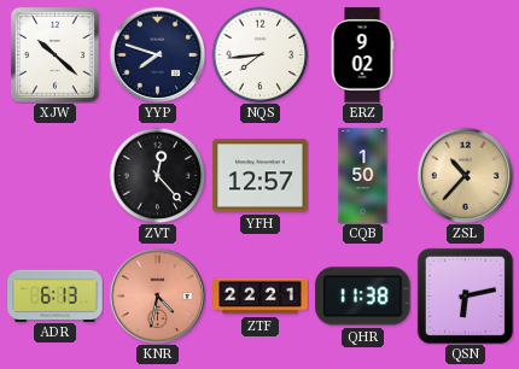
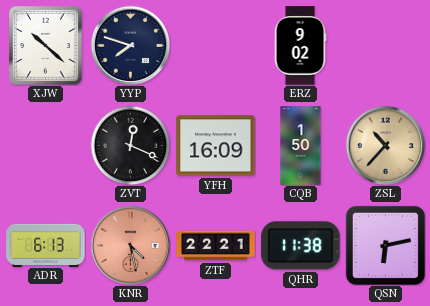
NQS: 7:44 -> none (259, 54)
ZVT: 12:23 -> 12:19 (130, 145)
YFH: 12:57 -> 16:09 (216, 146)
KNR: 4:32 -> 4:28 (130, 245)
